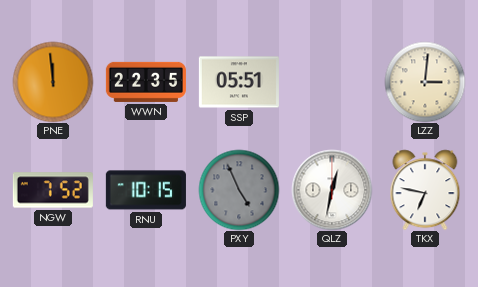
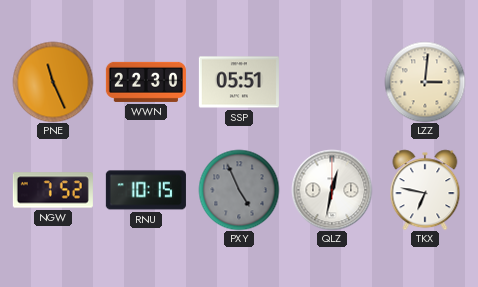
PNE: 11:59 -> 11:26 (53, 82)
WWN: 22:35 -> 22:30 (146, 82)
